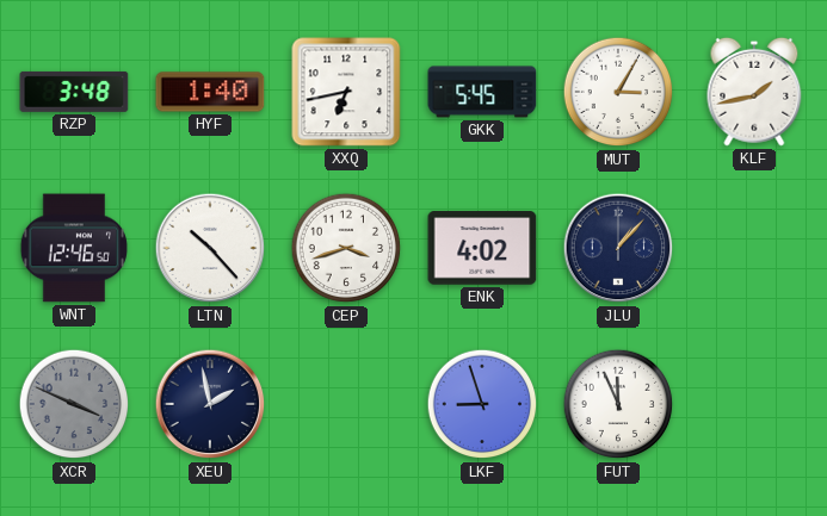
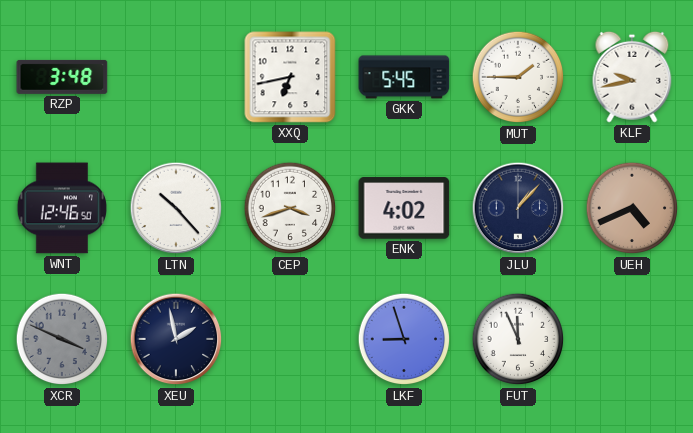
HYF: 1:40 -> none (210, 92)
MUT: 3:05 -> 1:45 (518, 77)
KLF: 1:43 -> 9:43 (632, 77)
UEH: none -> 4:41 (632, 208)
